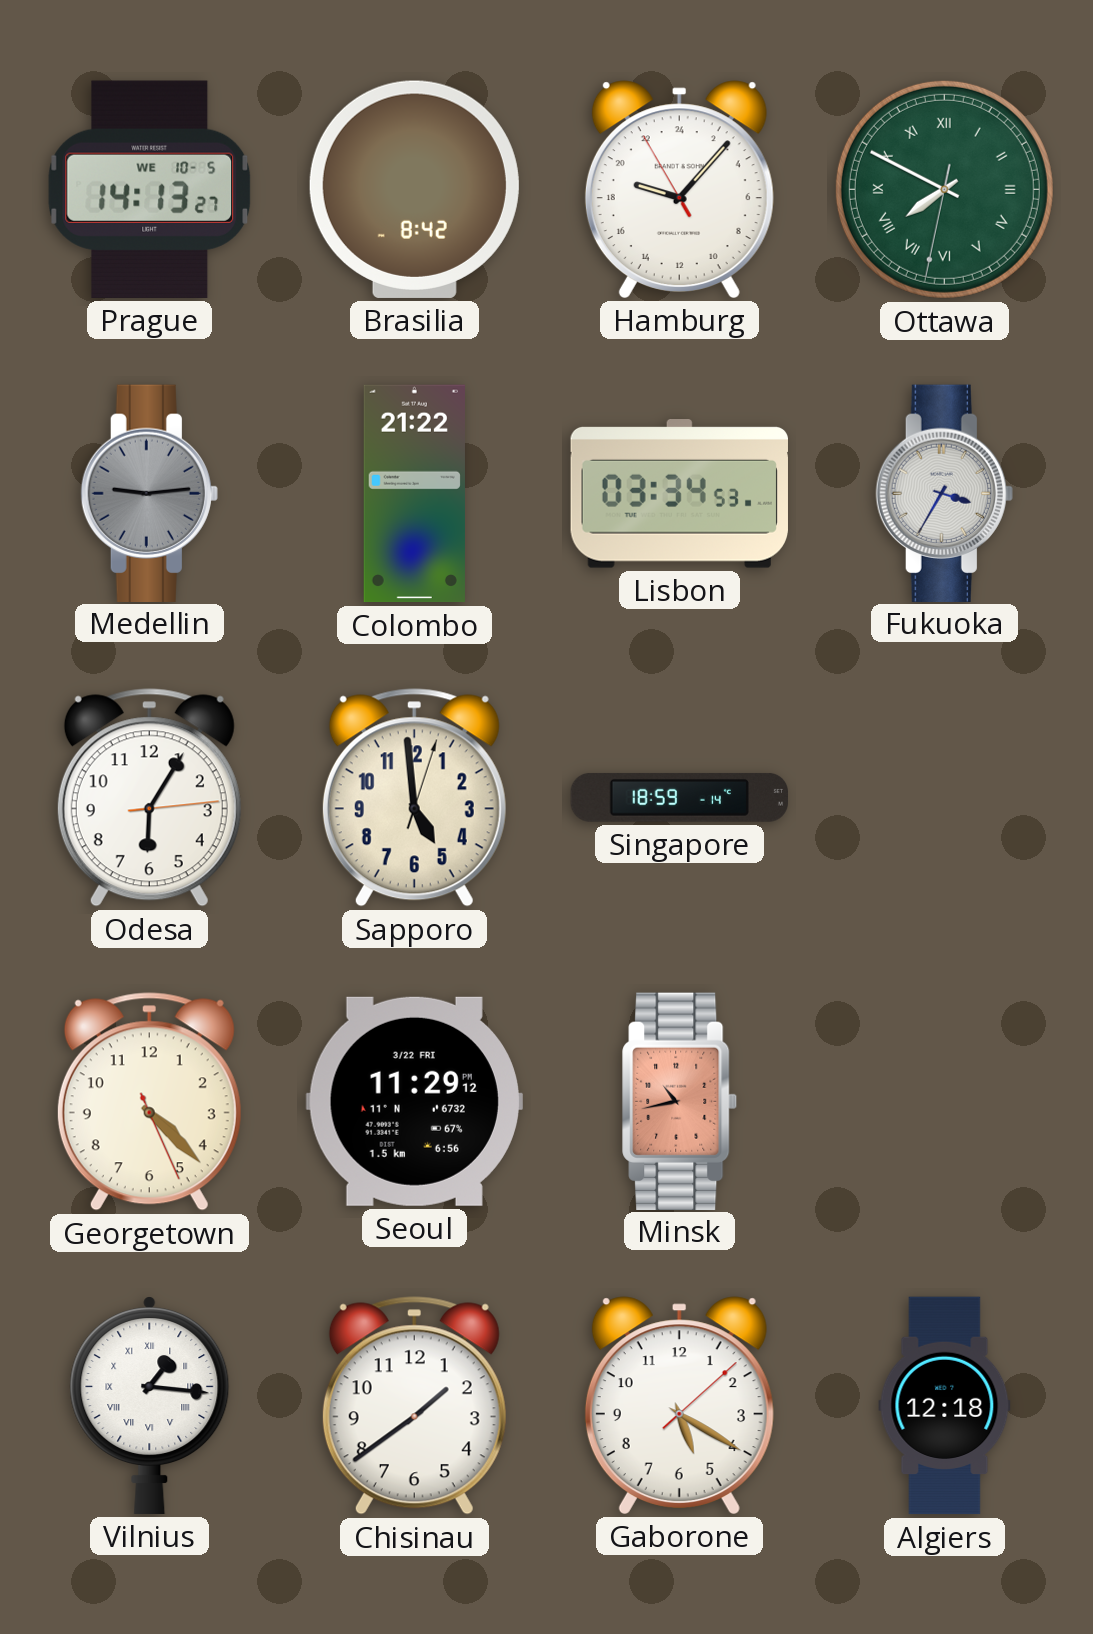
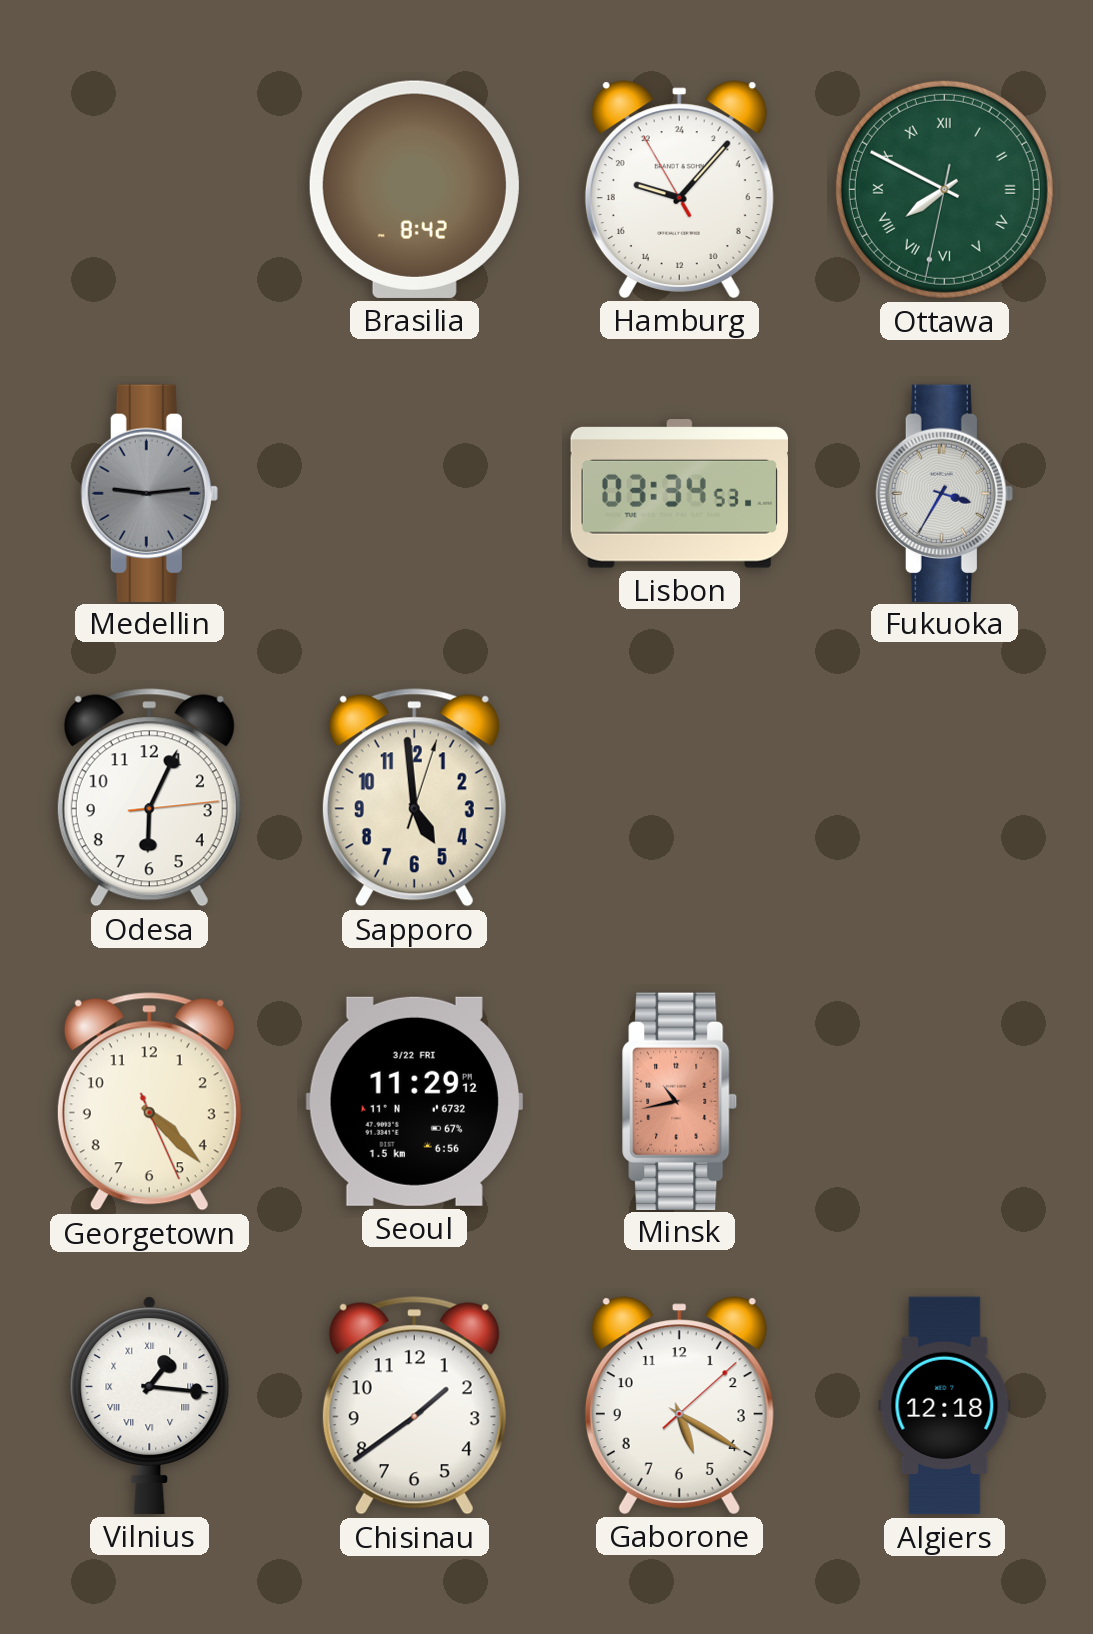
Prague: 14:13 -> none (150, 189)
Colombo: 21:22 -> none (414, 494)
Odesa: 6:05 -> 6:04 (149, 798)
Singapore: 18:59 -> none (679, 797)
